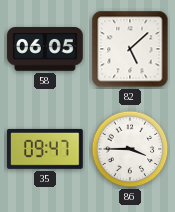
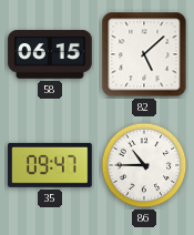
58: 06:05 -> 06:15 (50, 54)
86: 3:45 -> 10:45 (144, 165)
